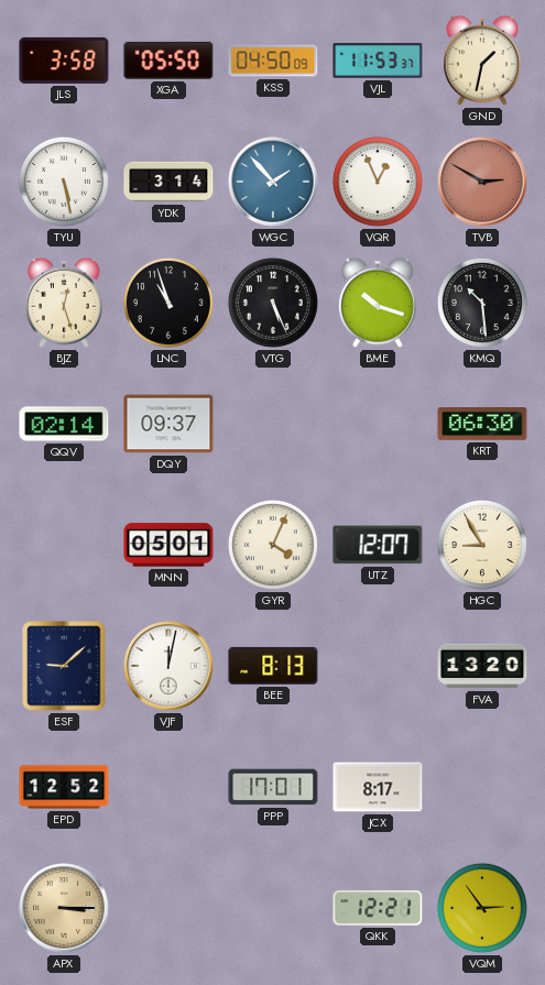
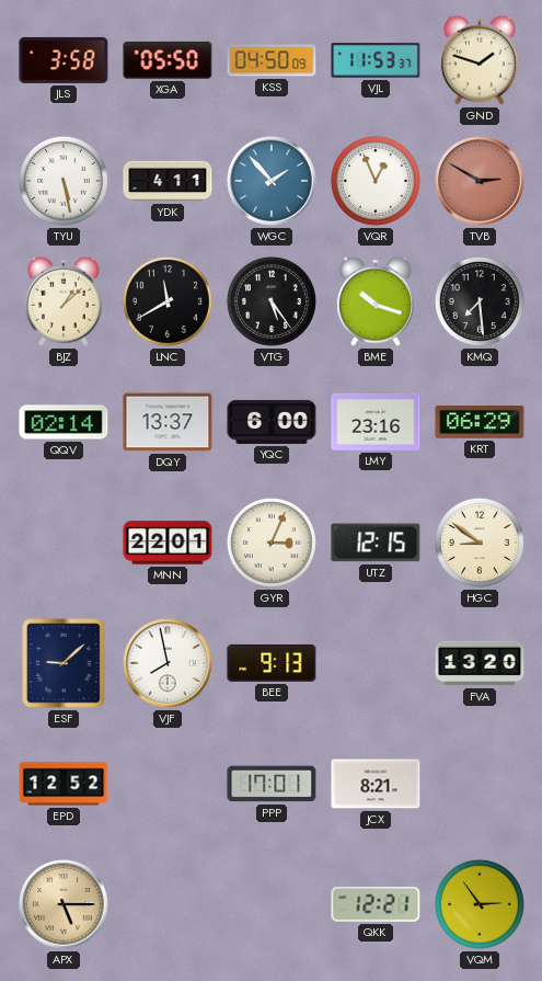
GND: 1:32 -> 1:48 (480, 60)
YDK: 3:14 -> 4:11 (168, 181)
BJZ: 12:27 -> 1:08 (64, 301)
LNC: 10:57 -> 11:40 (168, 301)
VTG: 5:26 -> 5:24 (272, 301)
KMQ: 10:29 -> 7:29 (480, 301)
DQY: 09:37 -> 13:37 (168, 422)
YQC: none -> 6:00 (272, 422)
LMY: none -> 23:16 (376, 422)
KRT: 06:30 -> 06:29 (480, 423)
MNN: 05:01 -> 22:01 (168, 543)
GYR: 4:04 -> 3:04 (272, 543)
UTZ: 12:07 -> 12:15 (376, 543)
HGC: 8:55 -> 8:51 (480, 543)
VJF: 12:02 -> 7:58 (168, 663)
BEE: 8:13 -> 9:13 (272, 663)
JCX: 8:17 -> 8:21 (376, 784)
APX: 3:15 -> 5:15 (64, 904)
